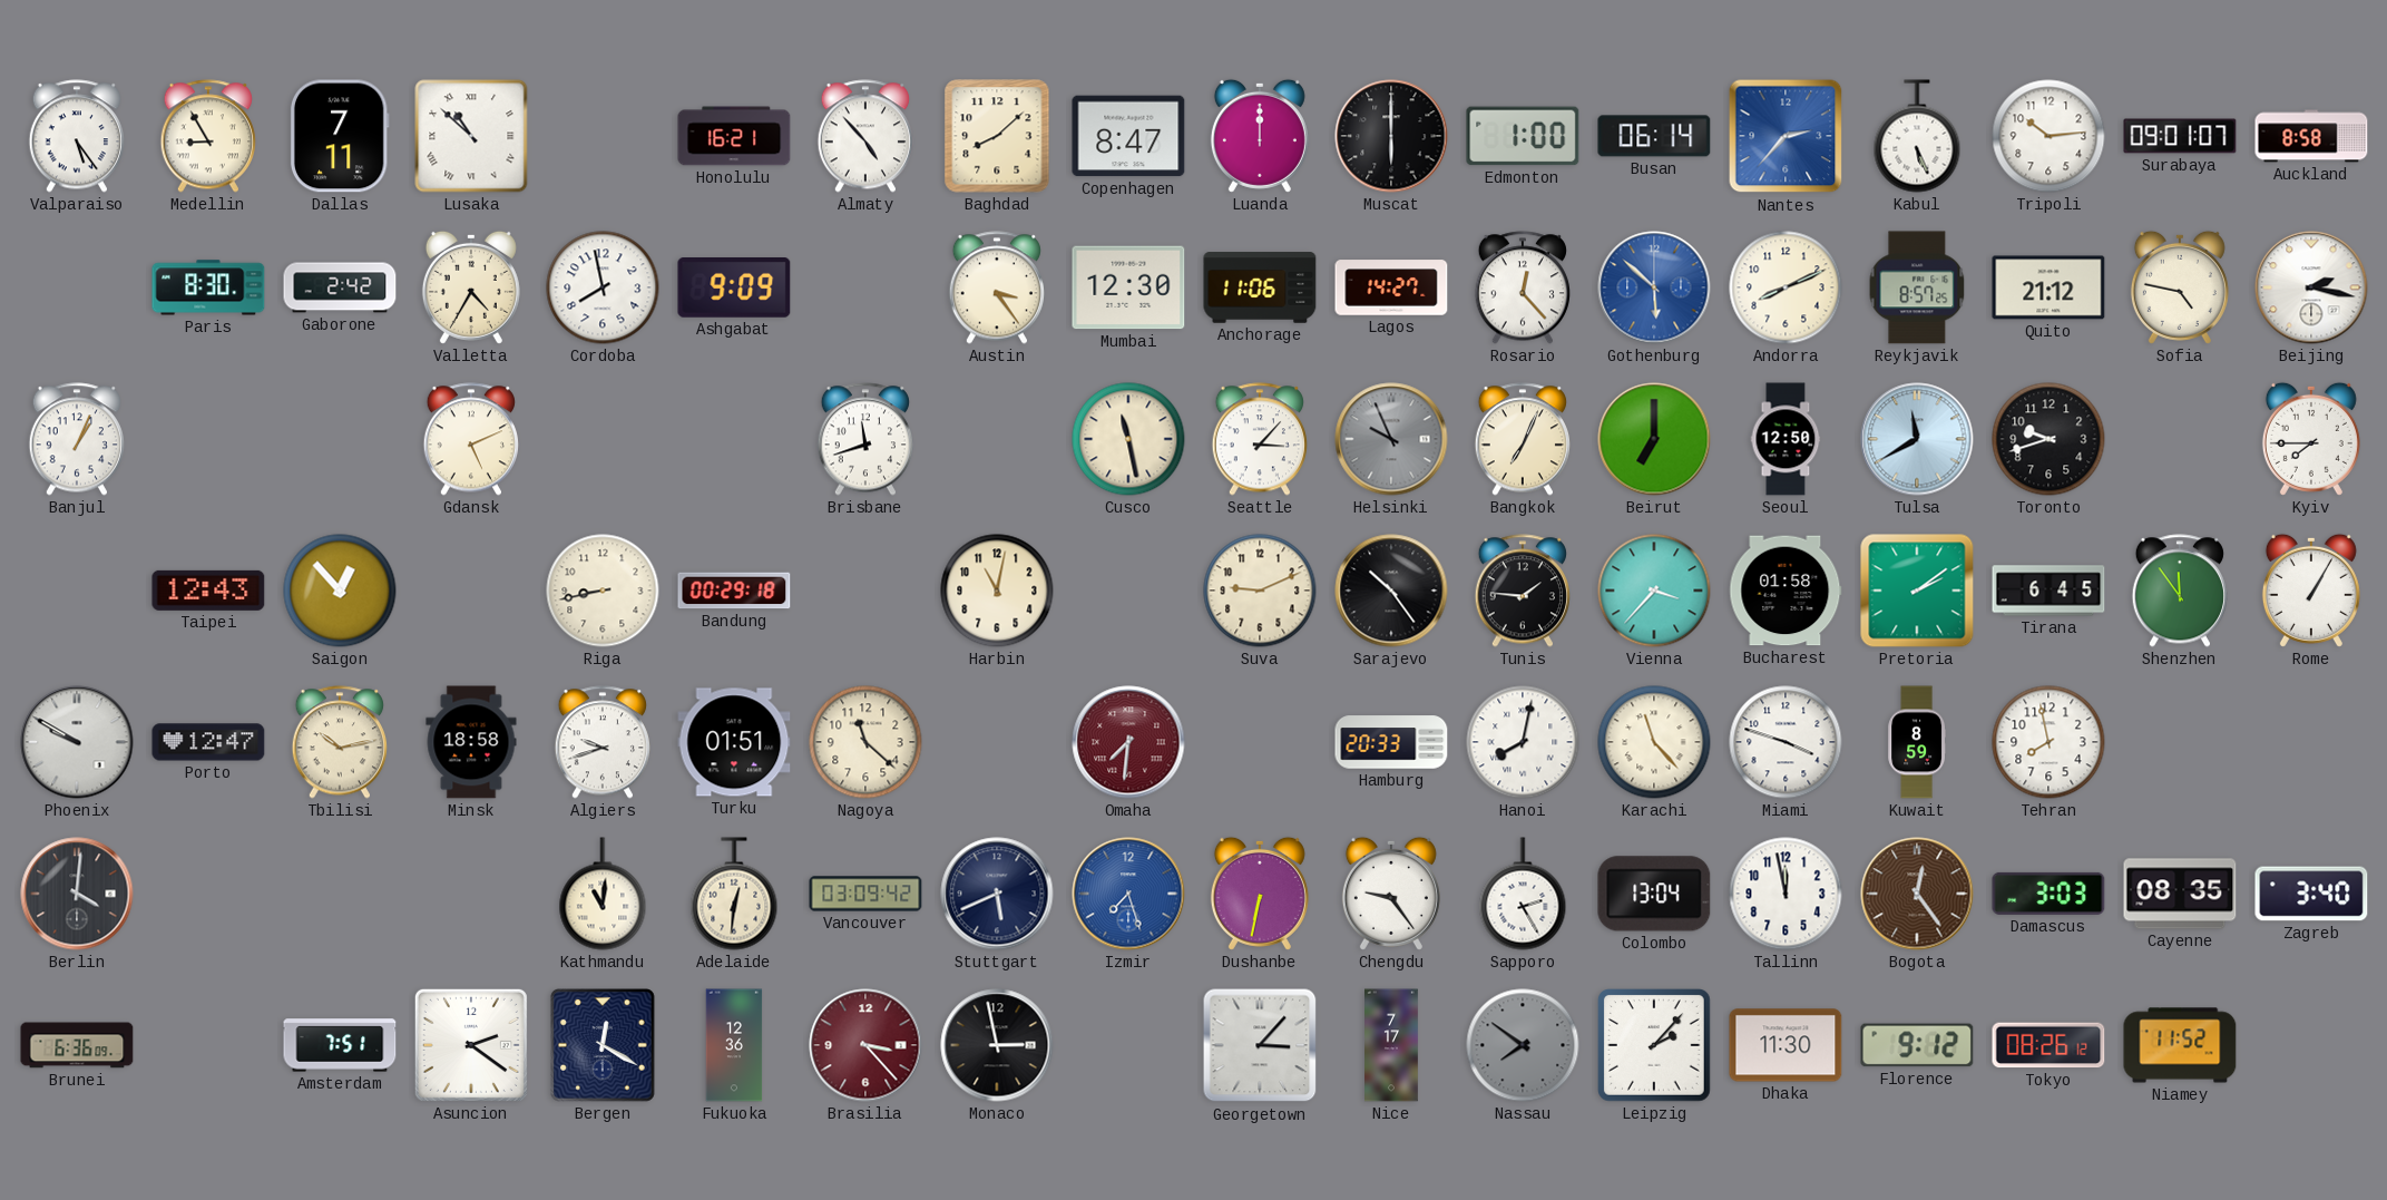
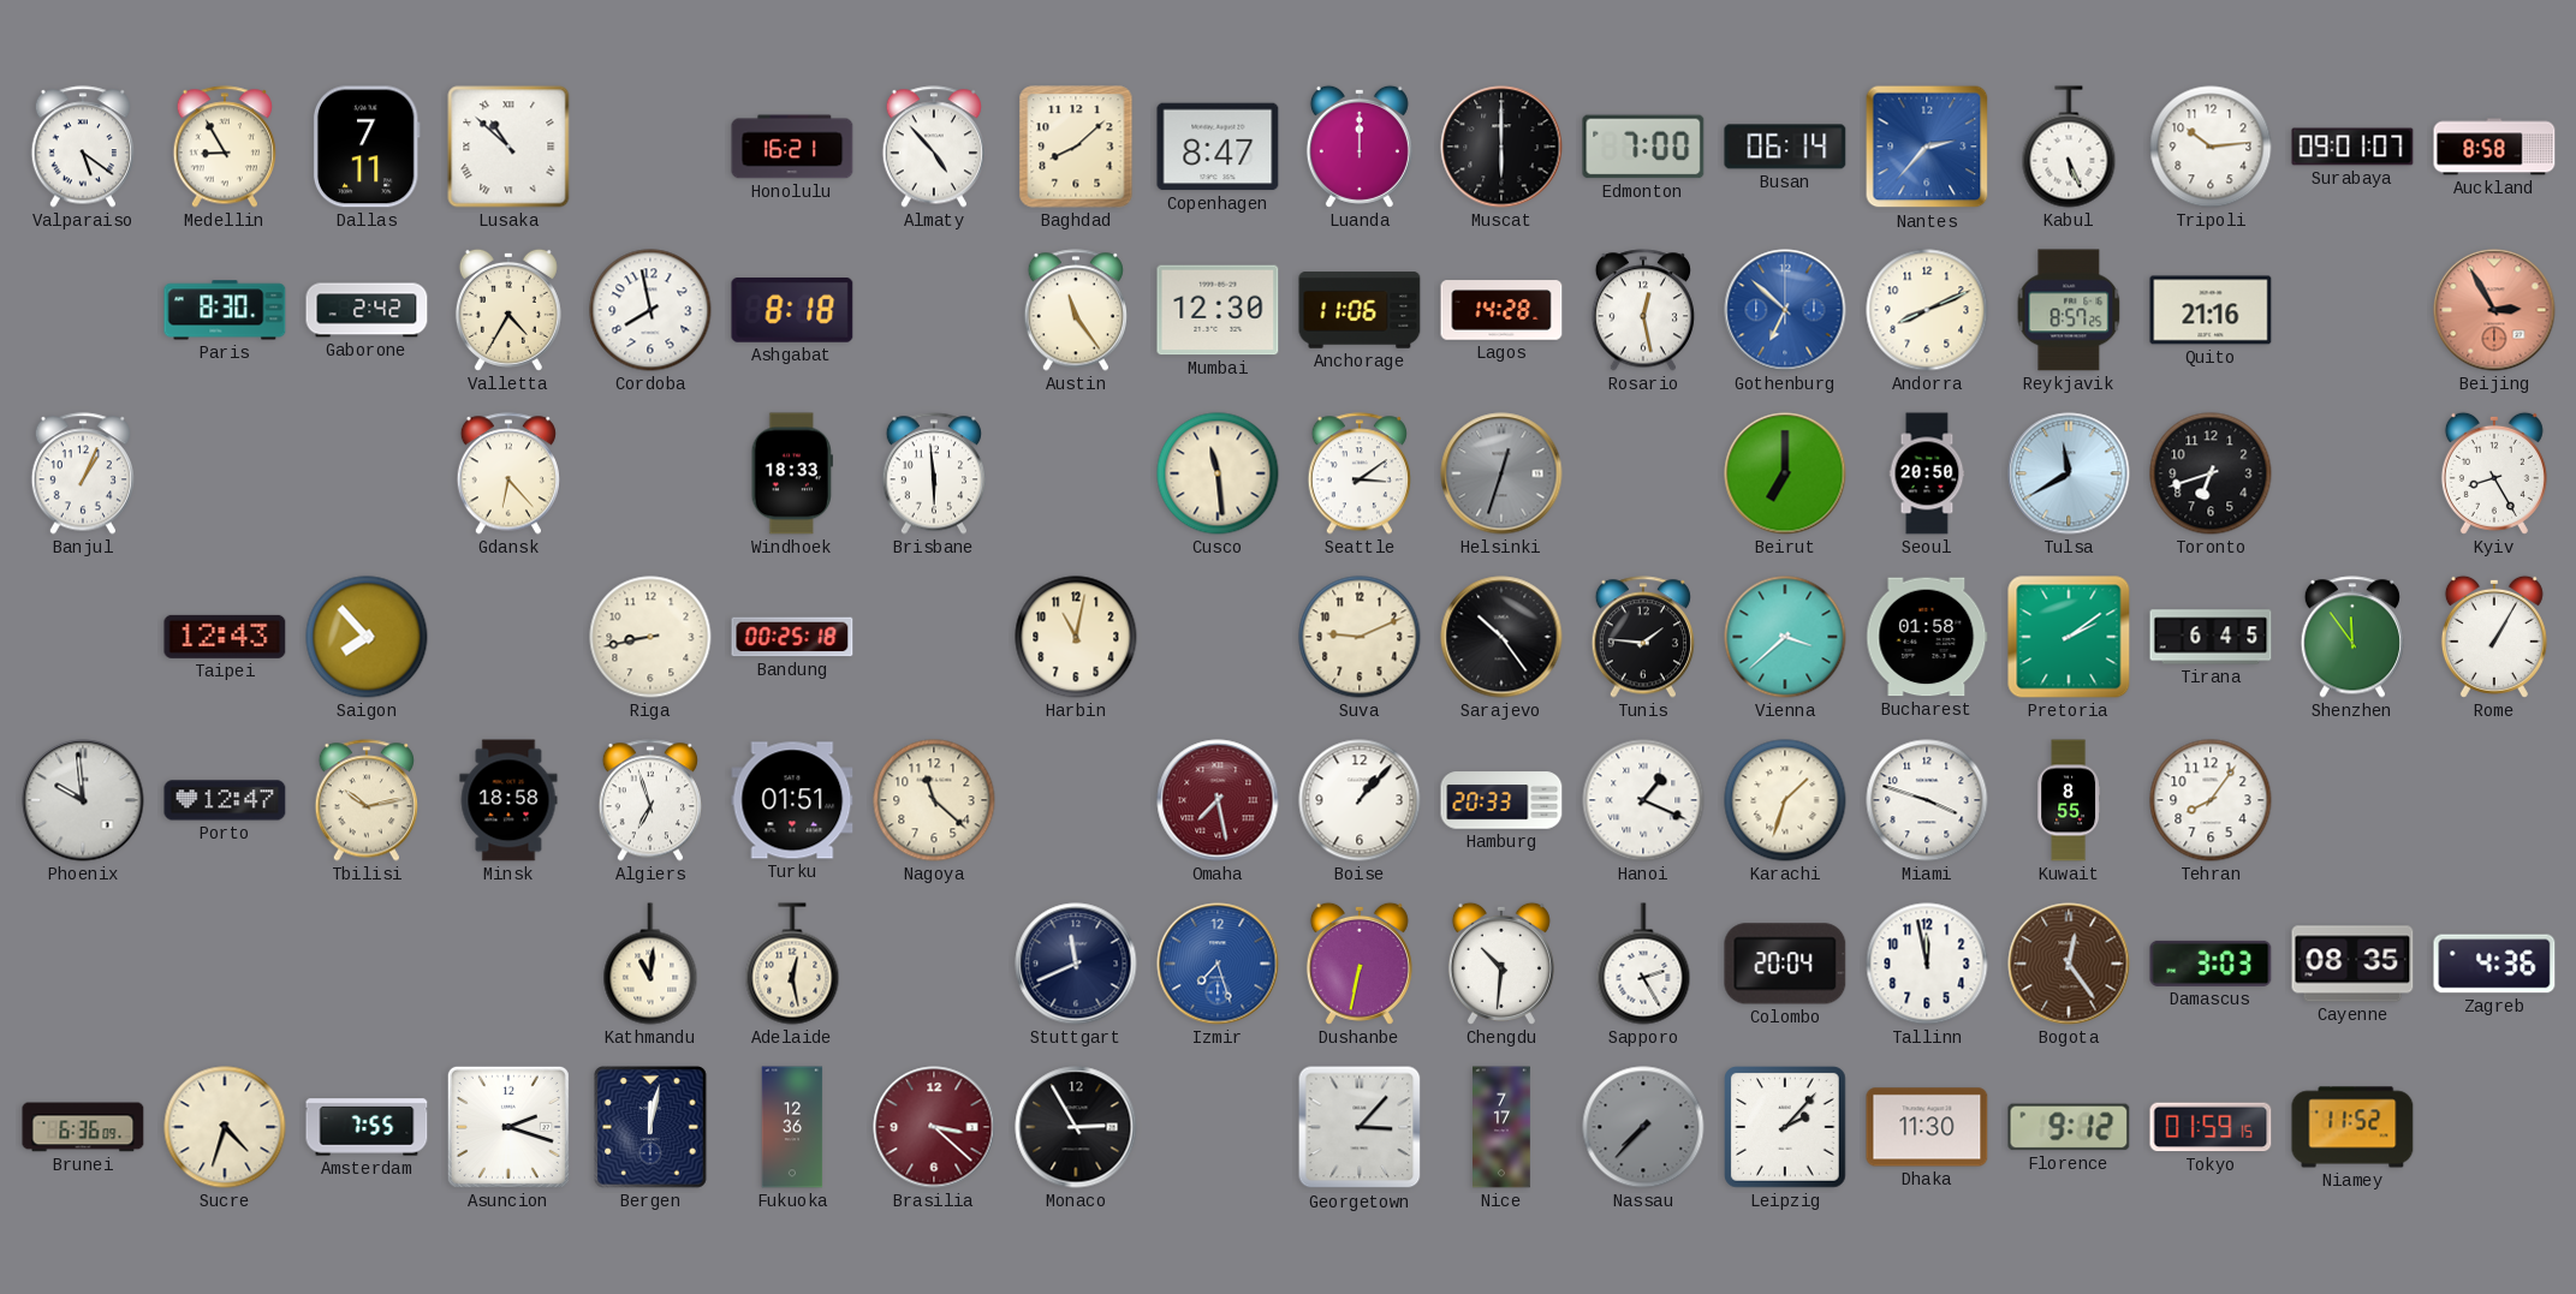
Valparaiso: 5:24 -> 5:21 (82, 147)
Edmonton: 1:00 -> 7:00 (1643, 147)
Ashgabat: 9:09 -> 8:18 (792, 311)
Austin: 3:24 -> 11:24 (1075, 310)
Lagos: 14:27 -> 14:28 (1501, 310)
Rosario: 12:23 -> 12:28 (1642, 310)
Gothenburg: 5:52 -> 6:52 (1785, 310)
Quito: 21:12 -> 21:16 (2211, 310)
Sofia: 4:47 -> none (2180, 287)
Beijing: 2:17 -> 2:55 (2494, 310)
Beijing dial: white -> salmon (2494, 310)
Gdansk: 5:11 -> 6:23 (507, 473)
Windhoek: none -> 18:33 (792, 473)
Brisbane: 11:42 -> 5:59 (933, 473)
Cusco: 11:28 -> 11:29 (1218, 473)
Seattle: 3:07 -> 3:09 (1358, 473)
Helsinki: 9:56 -> 12:33 (1501, 473)
Bangkok: 7:04 -> none (1522, 439)
Seoul: 12:50 -> 20:50 (1927, 473)
Toronto: 9:42 -> 6:42 (2211, 473)
Kyiv: 7:45 -> 8:25 (2494, 473)
Saigon: 12:53 -> 7:53 (367, 637)
Bandung: 00:29 -> 00:25 (792, 637)
Vienna: 3:37 -> 3:38 (1785, 637)
Phoenix: 9:50 -> 9:59 (83, 800)
Algiers: 9:42 -> 6:57 (649, 800)
Omaha: 7:31 -> 7:28 (1218, 800)
Boise: none -> 1:07 (1360, 800)
Hanoi: 8:02 -> 1:19 (1643, 800)
Karachi: 11:23 -> 1:33 (1785, 800)
Kuwait: 8:59 -> 8:55 (2068, 800)
Tehran: 7:58 -> 8:06 (2211, 800)
Berlin: 4:01 -> none (77, 894)
Adelaide: 12:31 -> 12:28 (792, 964)
Vancouver: 03:09 -> none (865, 894)
Stuttgart: 5:41 -> 11:41 (1076, 964)
Chengdu: 9:24 -> 10:31 (1501, 964)
Colombo: 13:04 -> 20:04 (1785, 964)
Zagreb: 3:40 -> 4:36 (2494, 964)
Sucre: none -> 4:33 (225, 1127)
Amsterdam: 7:51 -> 7:55 (367, 1127)
Asuncion: 2:21 -> 2:18 (508, 1127)
Bergen: 12:20 -> 12:02 (650, 1128)
Brasilia: 3:23 -> 3:22 (934, 1127)
Monaco: 2:58 -> 2:55 (1076, 1127)
Nassau: 7:51 -> 7:37 (1643, 1127)
Tokyo: 08:26 -> 01:59 (2211, 1127)
